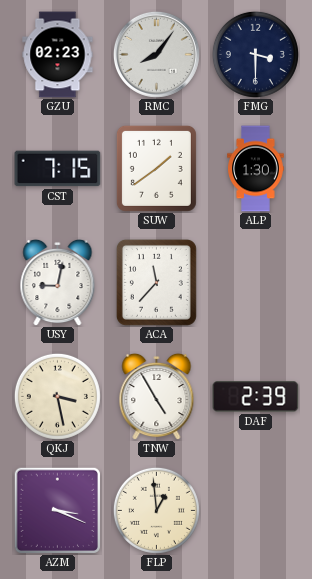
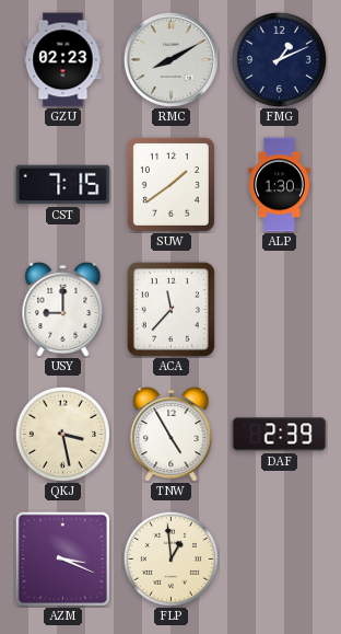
RMC: 8:06 -> 8:10 (170, 59)
FMG: 3:30 -> 1:11 (279, 59)
USY: 9:02 -> 9:00 (63, 309)
